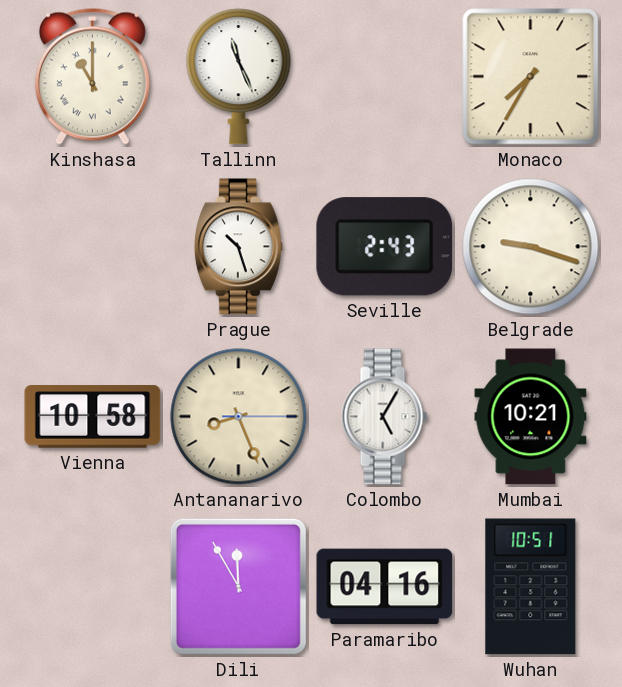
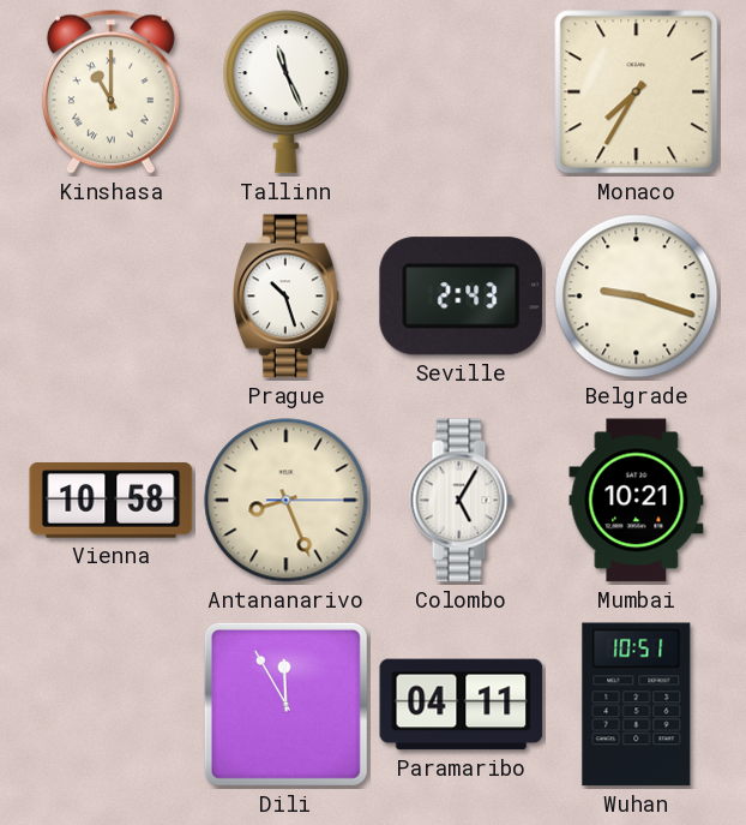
Paramaribo: 04:16 -> 04:11 (462, 705)
